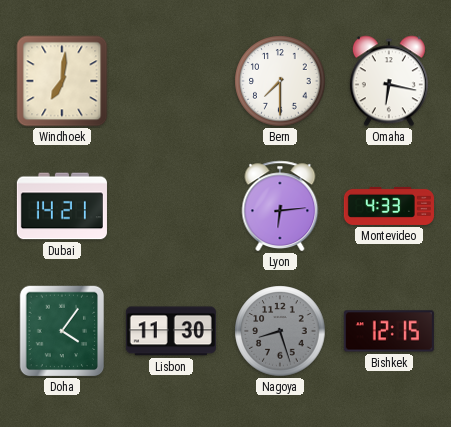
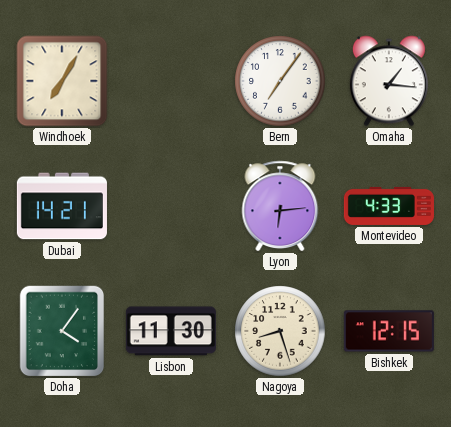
Windhoek: 7:01 -> 7:05 (62, 81)
Bern: 7:30 -> 7:06 (280, 81)
Omaha: 6:17 -> 1:16 (389, 81)
Nagoya dial: grey -> cream (280, 331)
